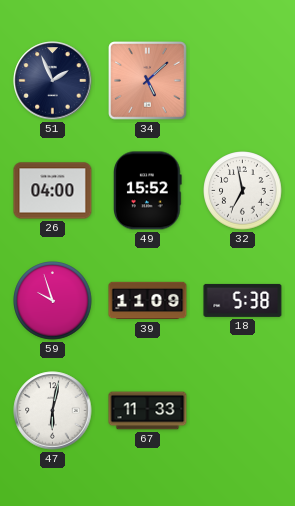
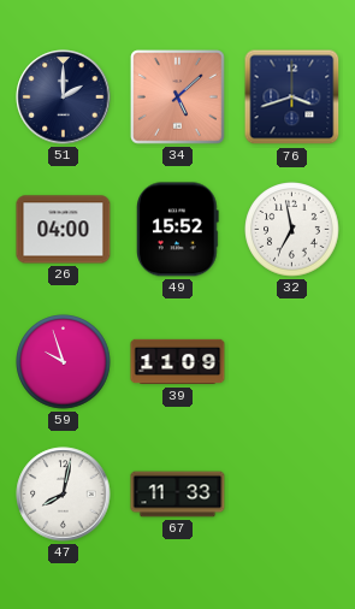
51: 1:56 -> 2:00 (64, 97)
76: none -> 3:42 (292, 97)
18: 5:38 -> none (243, 300)
47: 6:02 -> 8:02 (64, 495)
